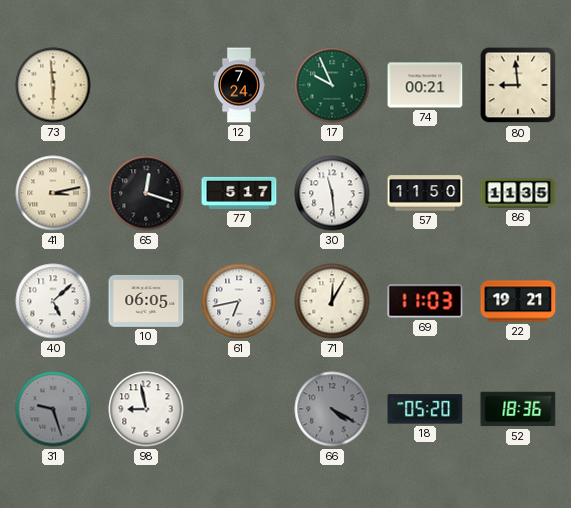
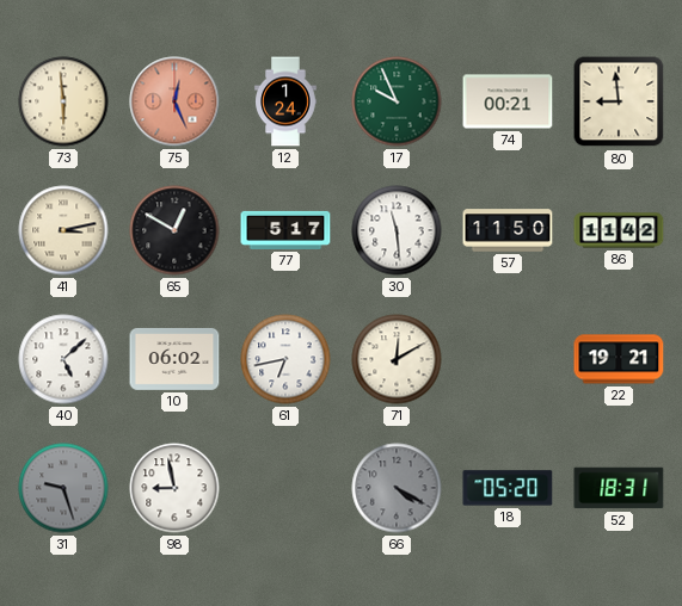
75: none -> 12:26 (174, 101)
12: 7:24 -> 1:24 (285, 101)
65: 12:18 -> 12:50 (174, 230)
86: 11:35 -> 11:42 (619, 230)
10: 06:05 -> 06:02 (174, 359)
71: 12:05 -> 12:10 (397, 359)
69: 11:03 -> none (425, 301)
52: 18:36 -> 18:31 (619, 488)
